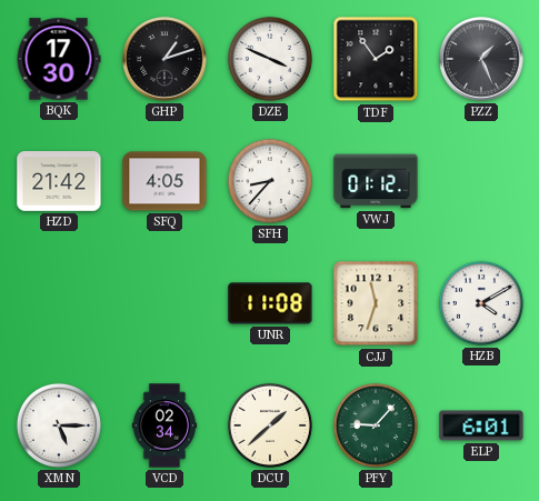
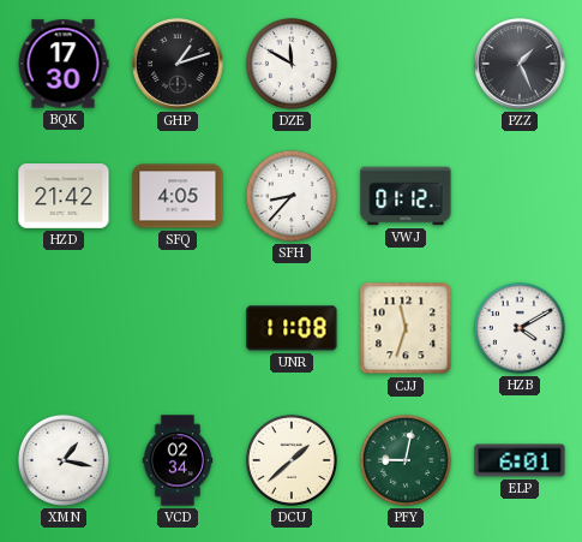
DZE: 3:49 -> 11:50 (292, 64)
TDF: 1:54 -> none (376, 59)
XMN: 5:15 -> 1:17 (64, 460)
PFY: 9:07 -> 9:02 (406, 460)
